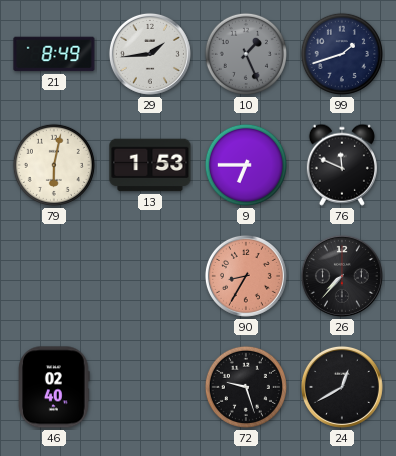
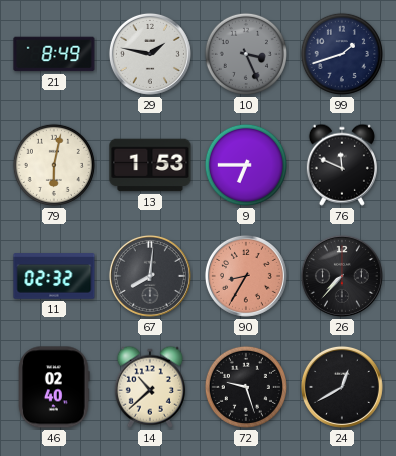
29: 1:44 -> 1:47 (150, 54)
10: 1:26 -> 3:26 (246, 54)
11: none -> 02:32 (54, 276)
67: none -> 8:01 (150, 276)
14: none -> 10:38 (150, 387)
